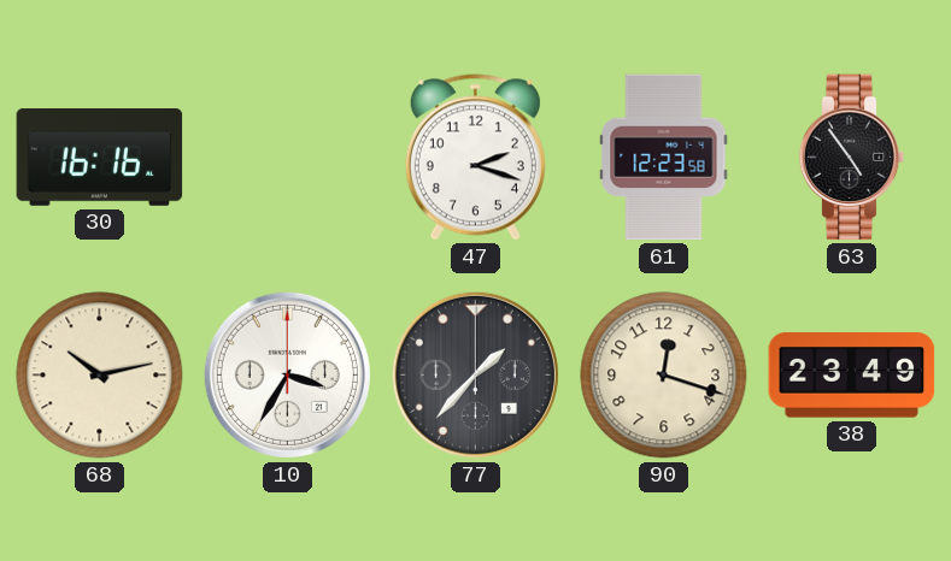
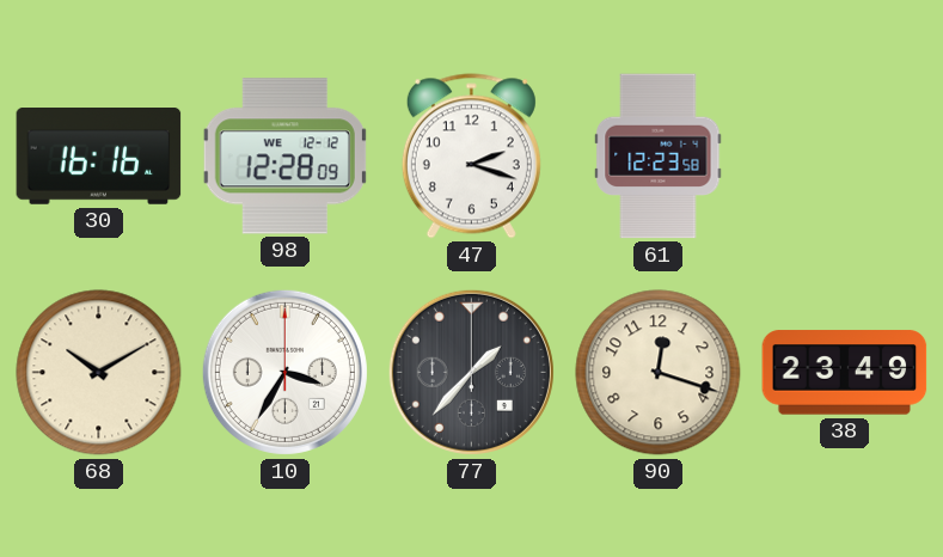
98: none -> 12:28 (284, 157)
63: 4:54 -> none (852, 158)
68: 10:13 -> 10:10 (99, 373)
